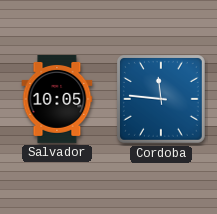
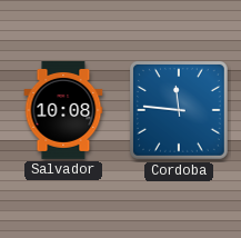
Salvador: 10:05 -> 10:08 (63, 110)
